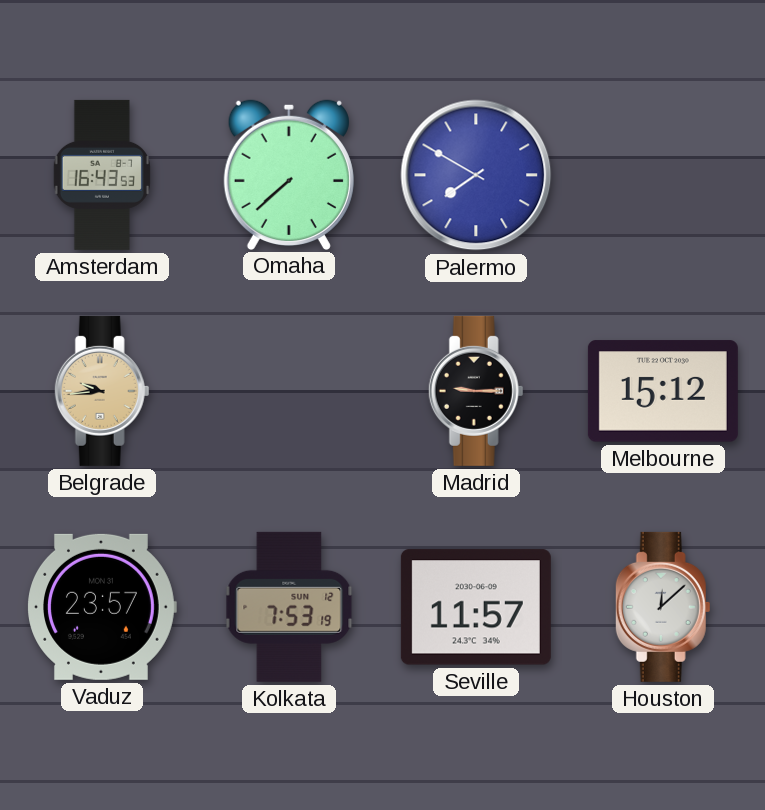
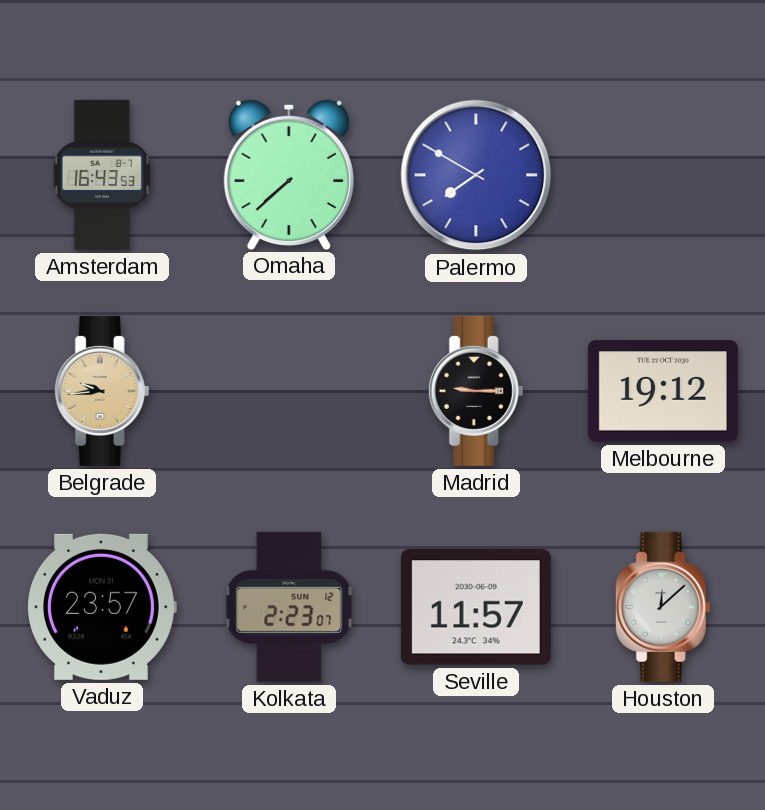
Melbourne: 15:12 -> 19:12 (663, 391)
Kolkata: 7:53 -> 2:23 (289, 607)
